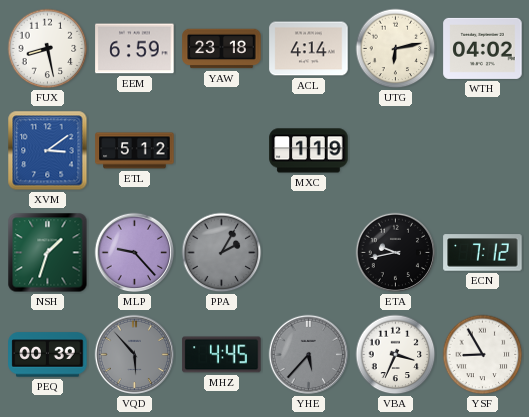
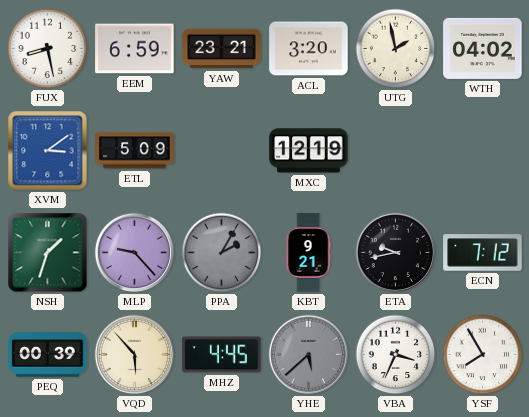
YAW: 23:18 -> 23:21 (222, 49)
ACL: 4:14 -> 3:20 (309, 49)
UTG: 6:13 -> 1:58 (396, 49)
ETL: 5:12 -> 5:09 (135, 151)
MXC: 1:19 -> 12:19 (309, 151)
KBT: none -> 9:21 (308, 253)
VQD dial: grey -> cream (135, 355)
YHE: 5:37 -> 5:38 (309, 355)
YSF: 8:55 -> 7:55 (483, 355)
